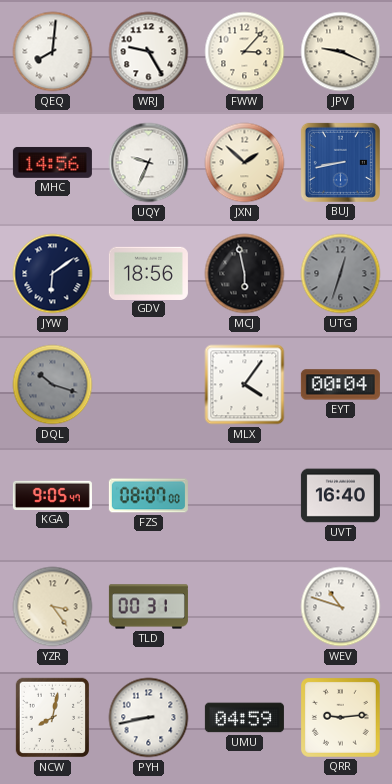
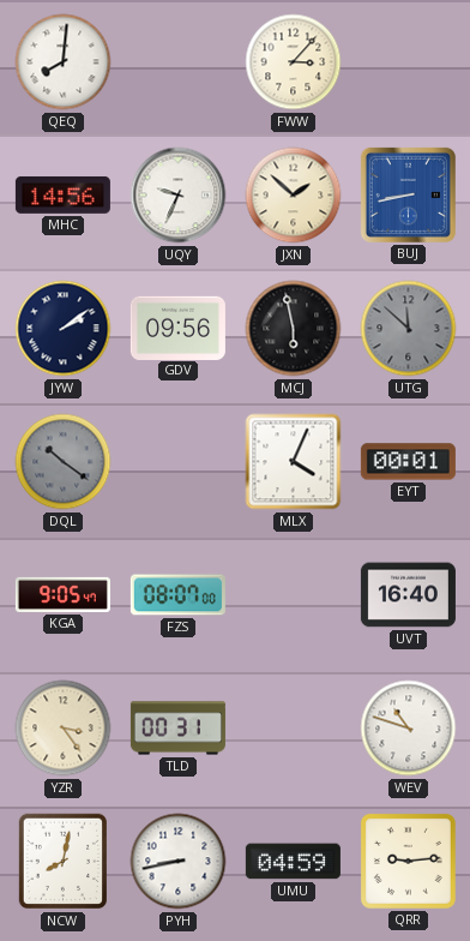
WRJ: 9:25 -> none (149, 52)
JPV: 9:19 -> none (341, 52)
JYW: 6:09 -> 2:09 (64, 329)
GDV: 18:56 -> 09:56 (177, 328)
UTG: 12:33 -> 11:52 (409, 329)
DQL: 10:18 -> 10:21 (64, 462)
MLX: 4:06 -> 4:04 (294, 462)
EYT: 00:04 -> 00:01 (408, 462)
